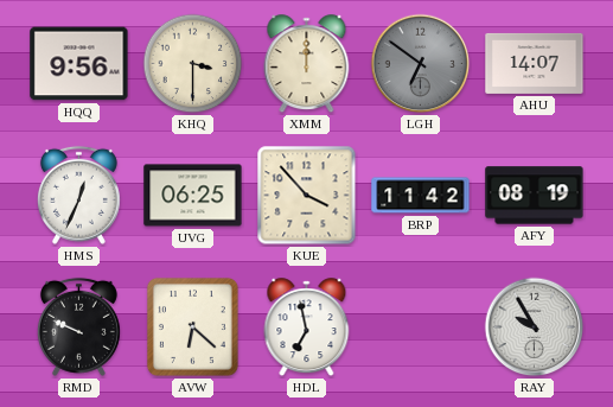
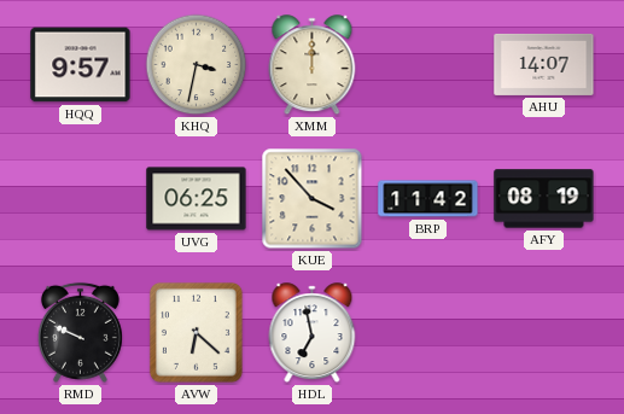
HQQ: 9:56 -> 9:57 (81, 65)
KHQ: 3:30 -> 3:32 (197, 65)
LGH: 6:51 -> none (421, 64)
HMS: 12:34 -> none (78, 195)
RAY: 9:55 -> none (535, 327)
